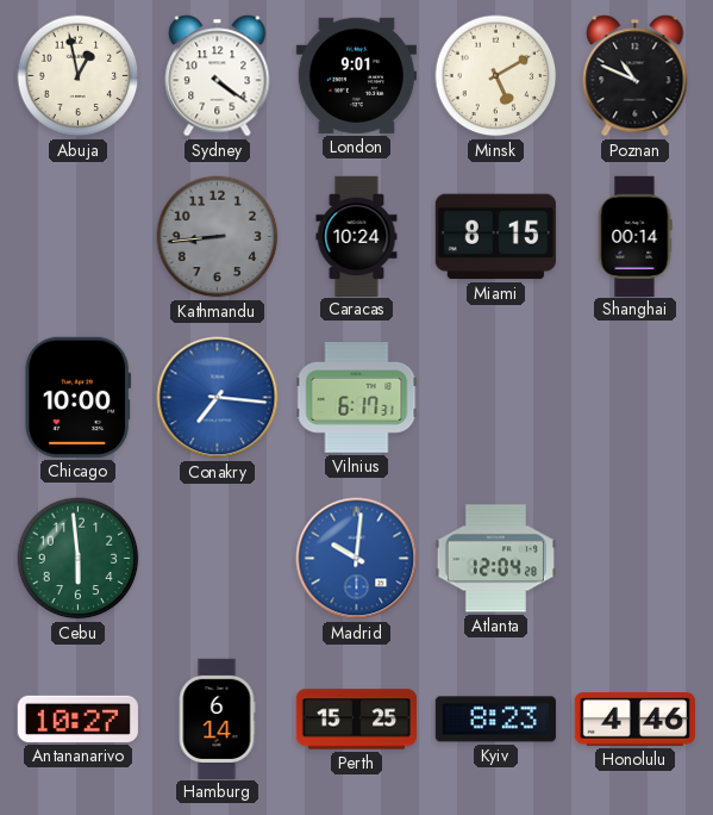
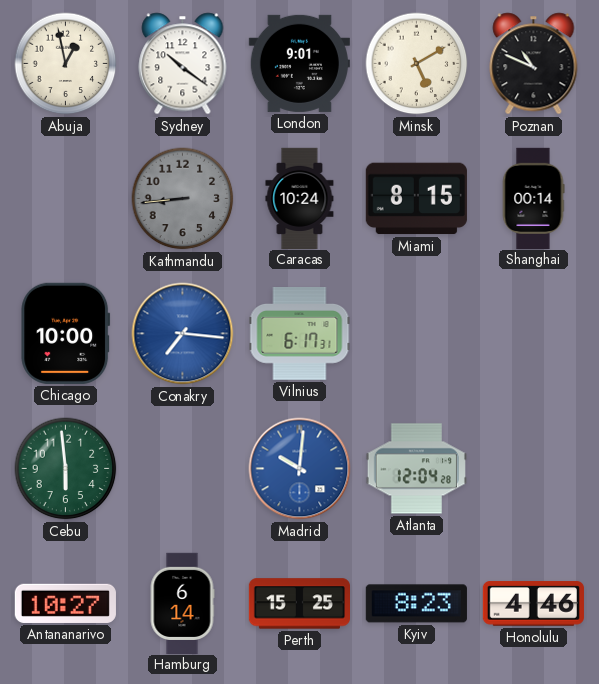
Sydney: 4:21 -> 10:21 (183, 64)
